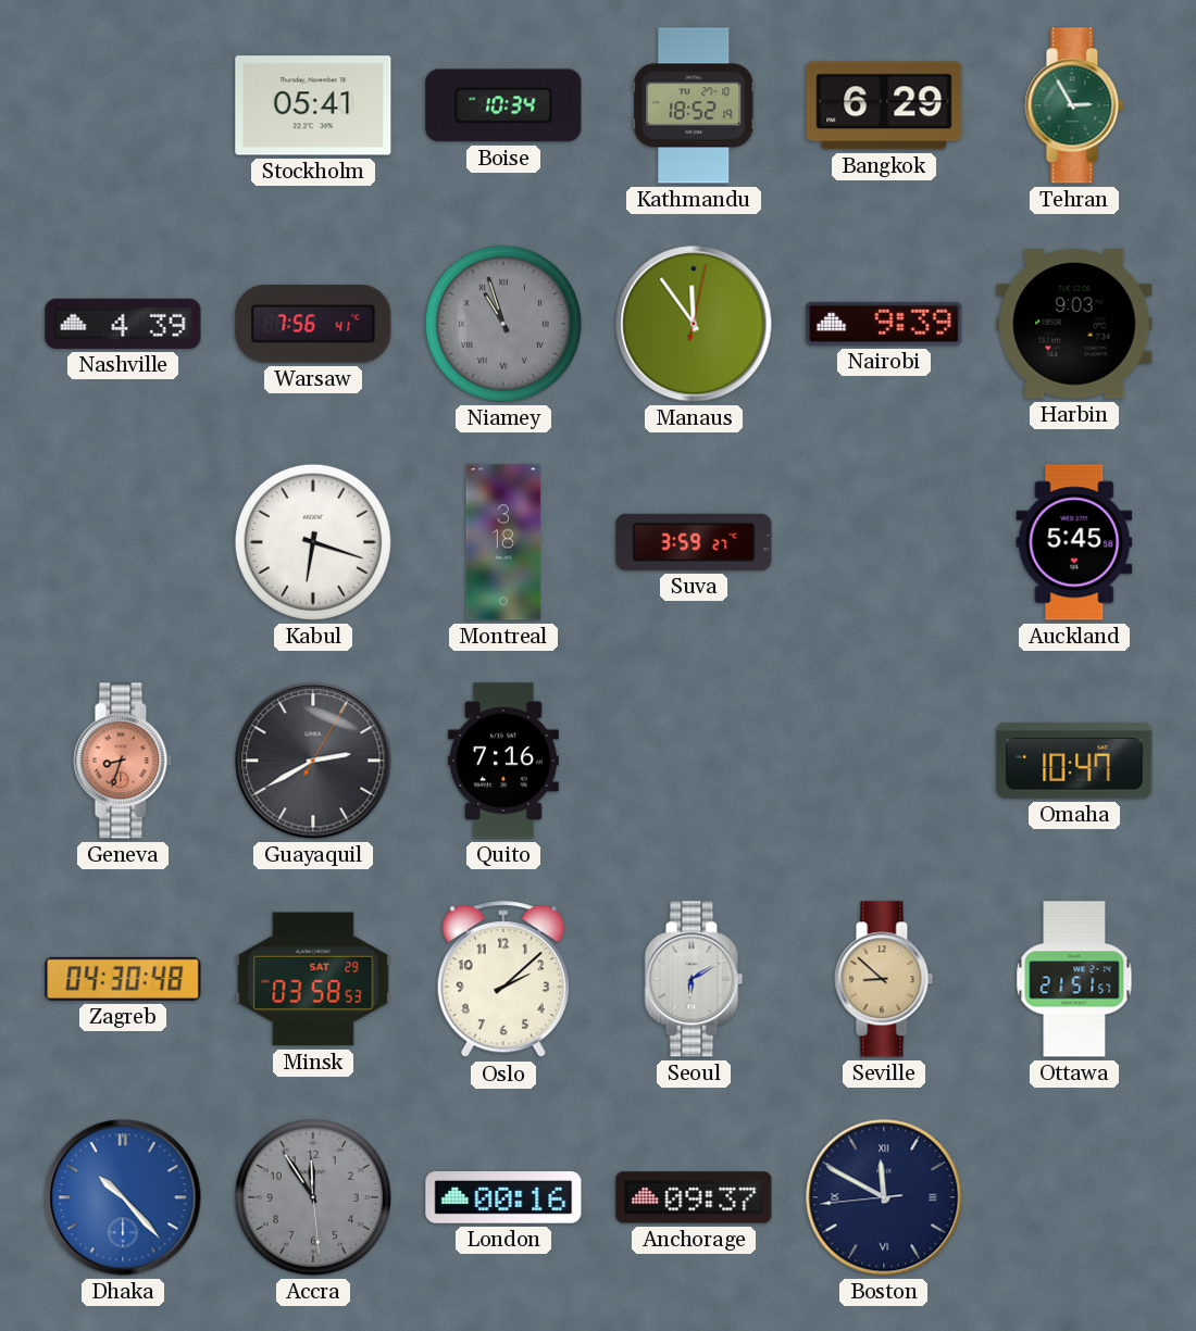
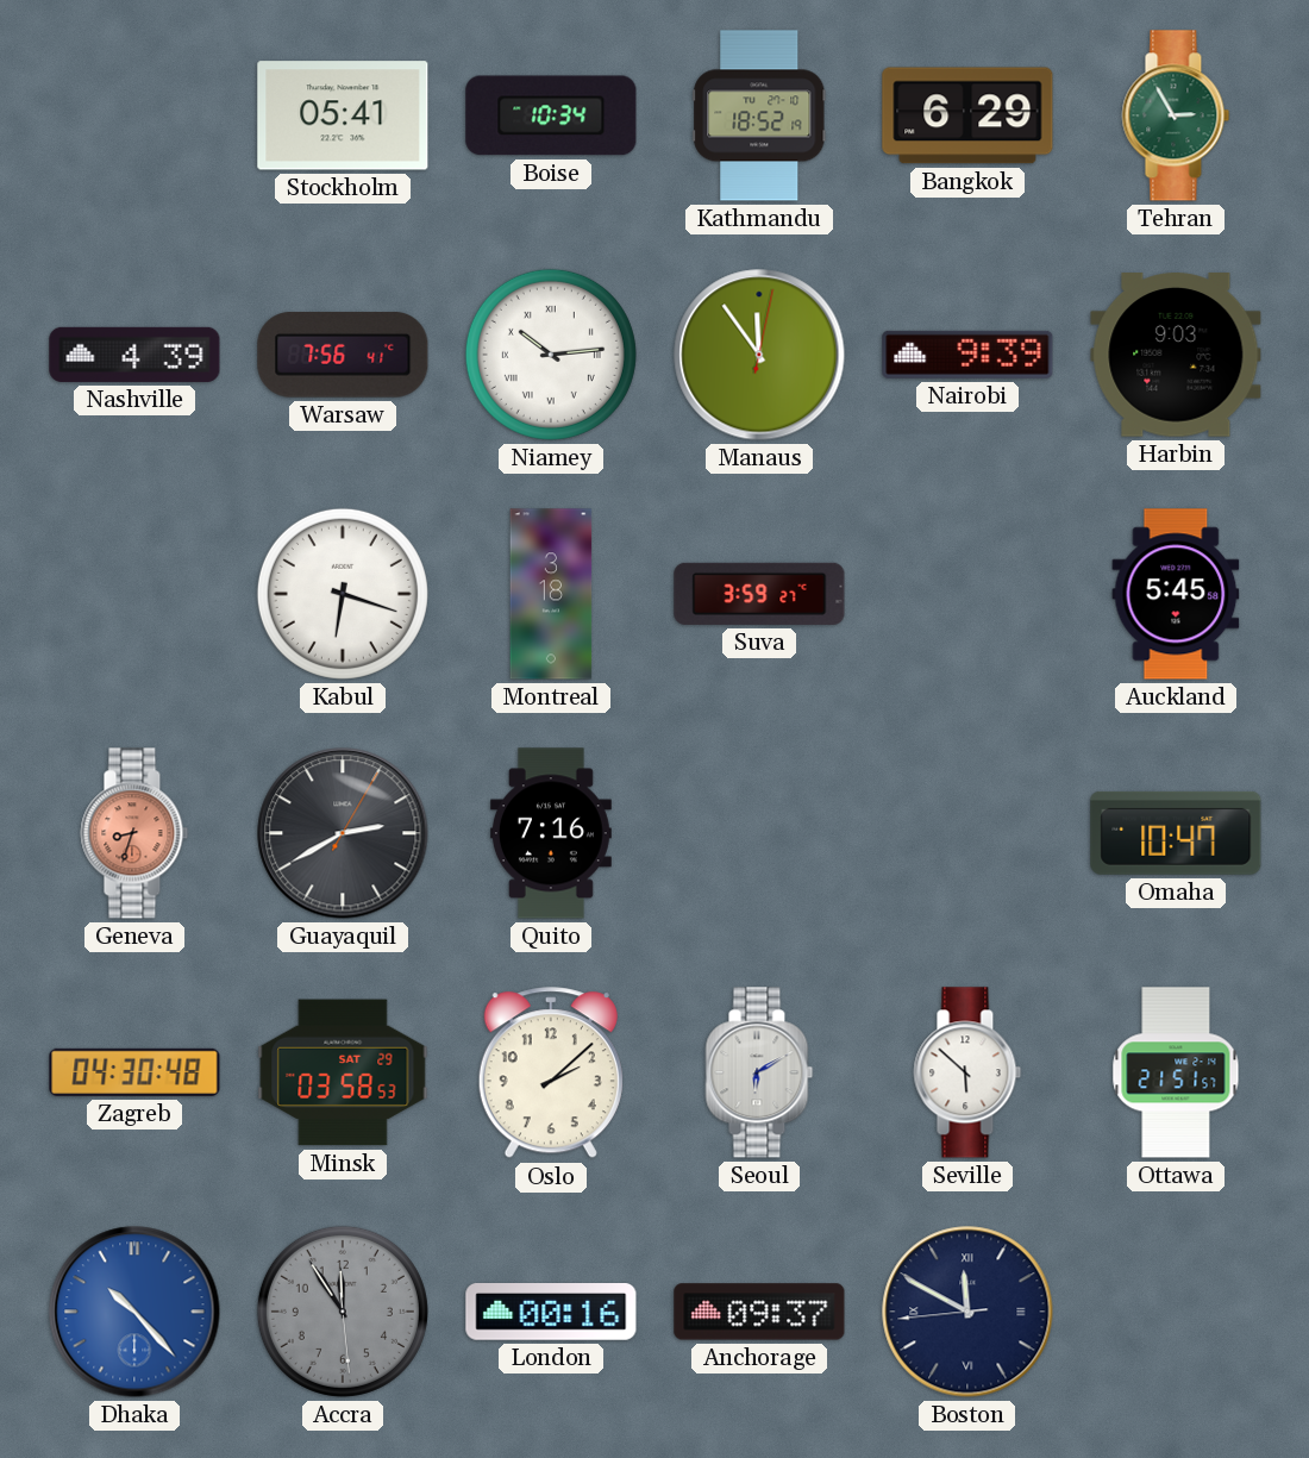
Niamey: 10:57 -> 10:14 (551, 355)
Niamey dial: grey -> white (551, 355)
Seville: 8:52 -> 5:52 (967, 1072)
Seville dial: champagne -> white (967, 1072)
